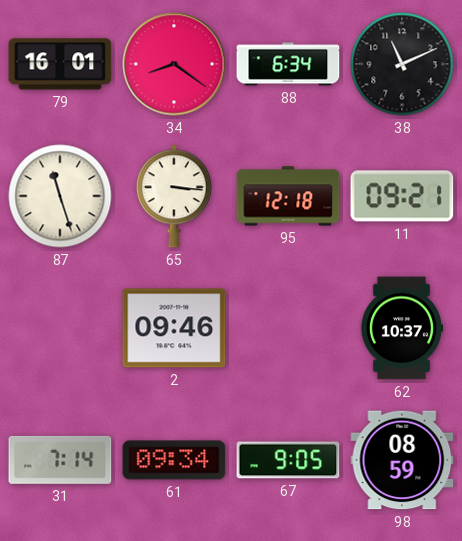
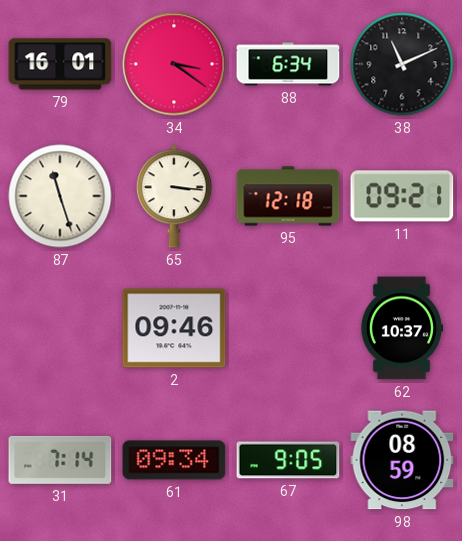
34: 8:21 -> 3:21 (174, 64)
